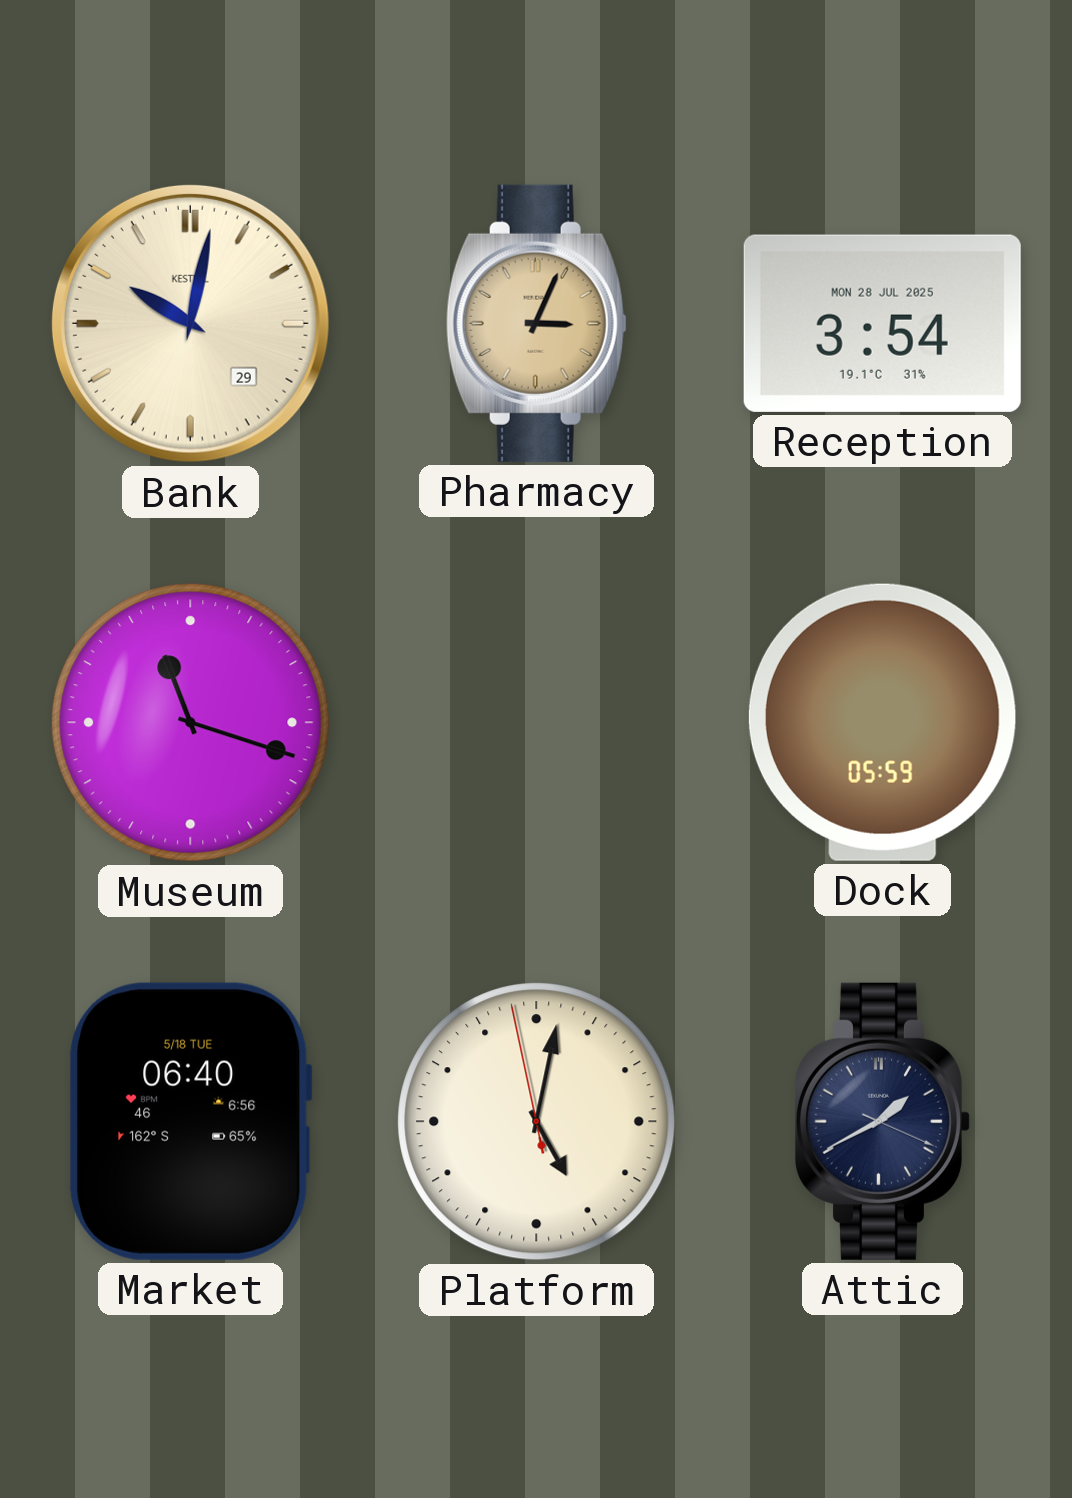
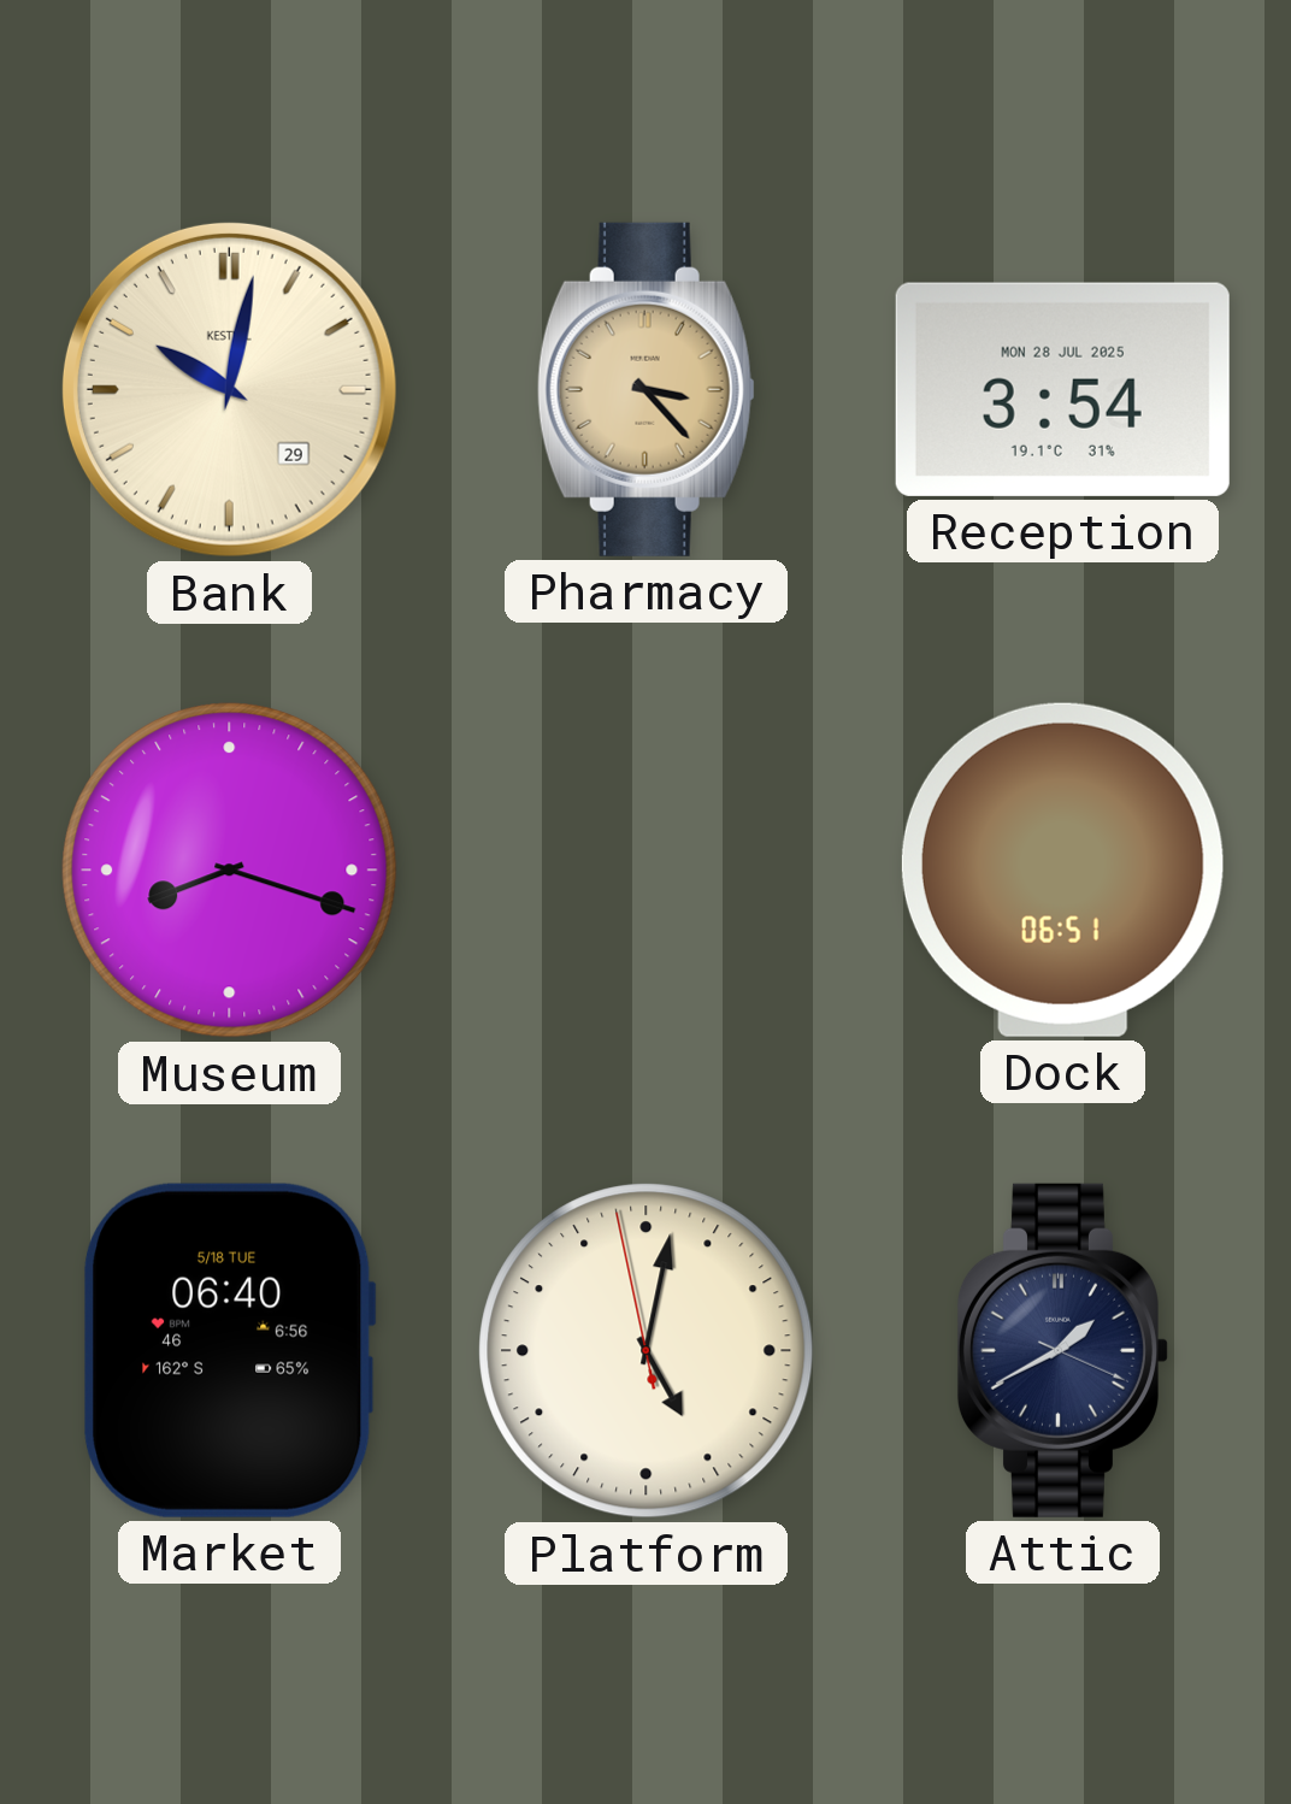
Pharmacy: 3:04 -> 3:23 (645, 389)
Museum: 11:18 -> 8:18 (230, 871)
Dock: 05:59 -> 06:51 (1062, 869)
